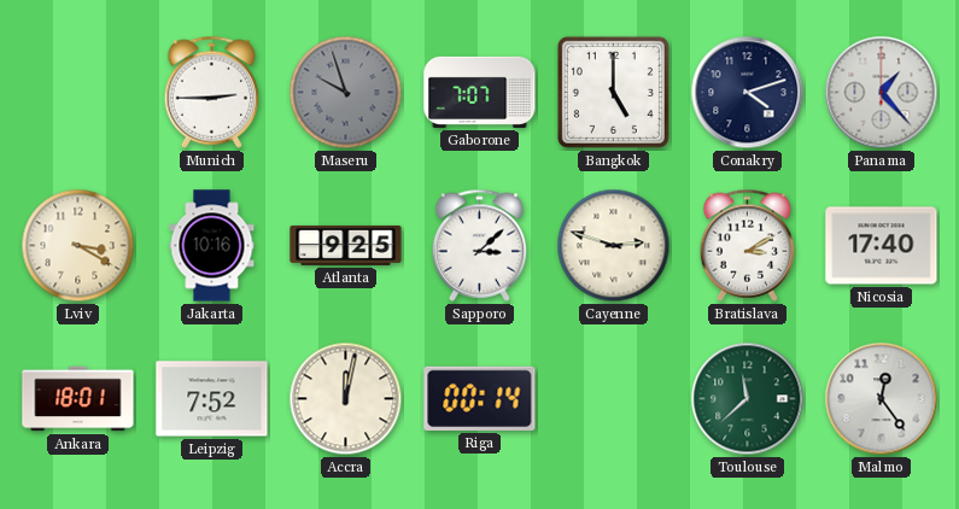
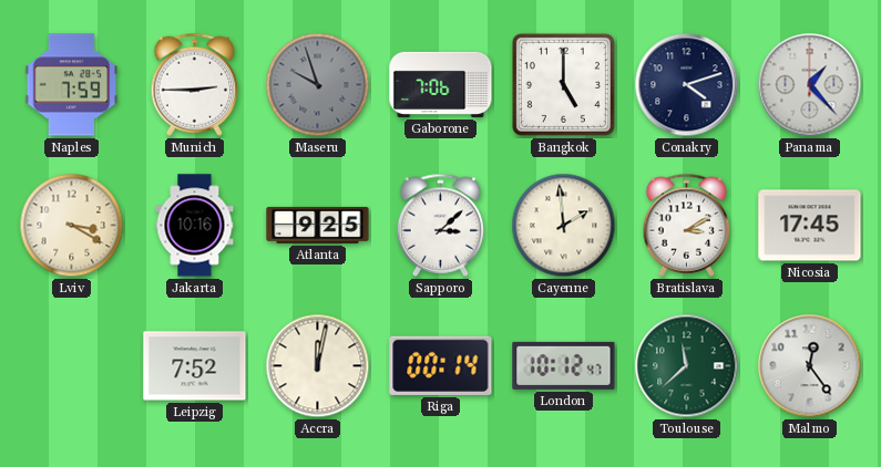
Naples: none -> 7:59 (72, 85)
Gaborone: 7:07 -> 7:06 (441, 84)
Cayenne: 2:48 -> 1:59 (564, 226)
Nicosia: 17:40 -> 17:45 (810, 226)
Ankara: 18:01 -> none (78, 399)
London: none -> 10:12 (564, 365)
